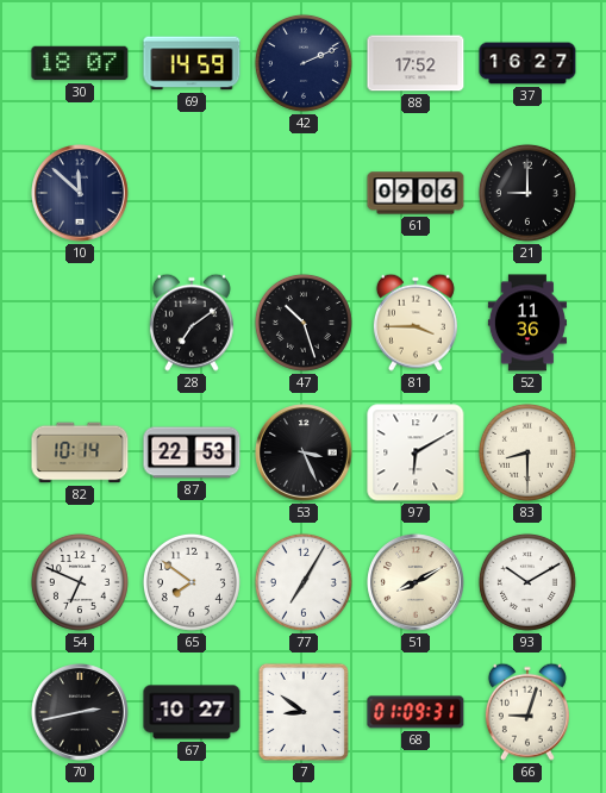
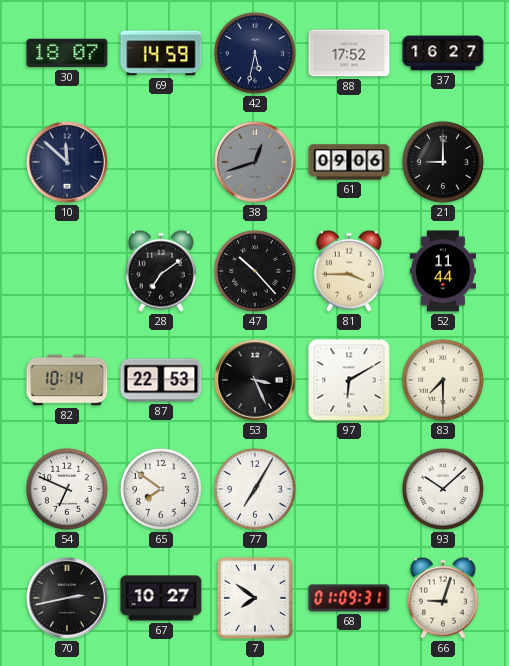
42: 2:11 -> 5:32 (255, 53)
38: none -> 12:42 (255, 162)
47: 10:27 -> 10:23 (255, 271)
52: 11:36 -> 11:44 (443, 271)
83: 8:30 -> 7:30 (443, 380)
51: 8:10 -> none (416, 582)
93: 10:10 -> 10:08 (443, 489)
7: 8:51 -> 7:51 (255, 598)
